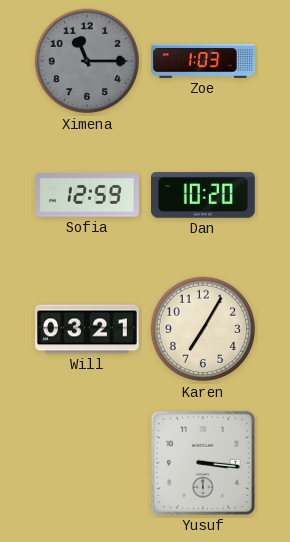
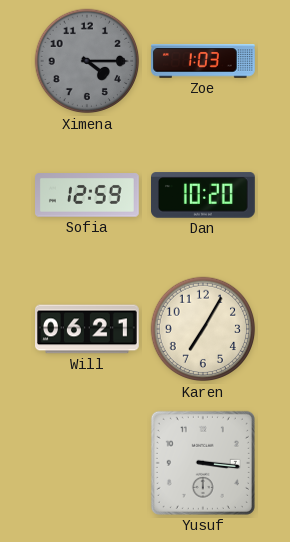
Ximena: 11:15 -> 4:15 (87, 61)
Will: 03:21 -> 06:21 (88, 329)
